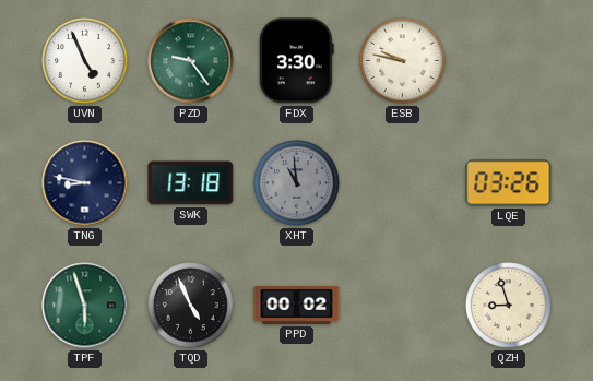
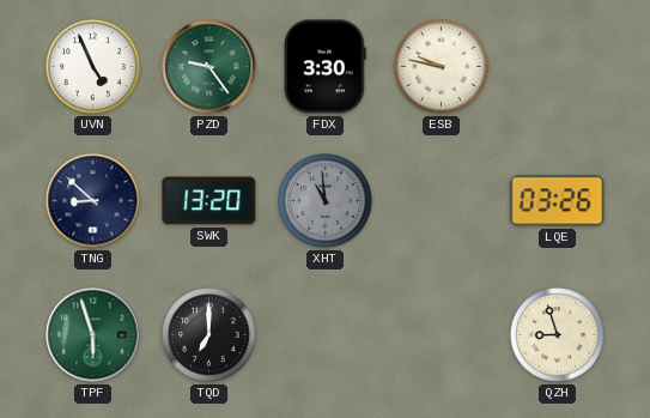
TNG: 8:47 -> 8:52 (93, 201)
SWK: 13:18 -> 13:20 (209, 201)
TQD: 4:56 -> 7:00 (209, 335)
PPD: 00:02 -> none (297, 305)
